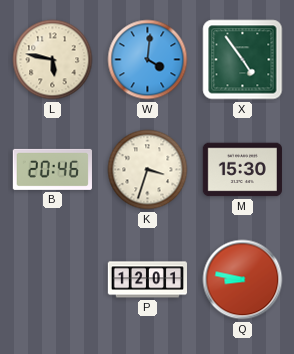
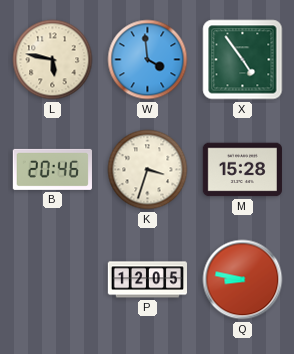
W: 4:01 -> 3:59 (148, 60)
M: 15:30 -> 15:28 (242, 170)
P: 12:01 -> 12:05 (147, 280)
